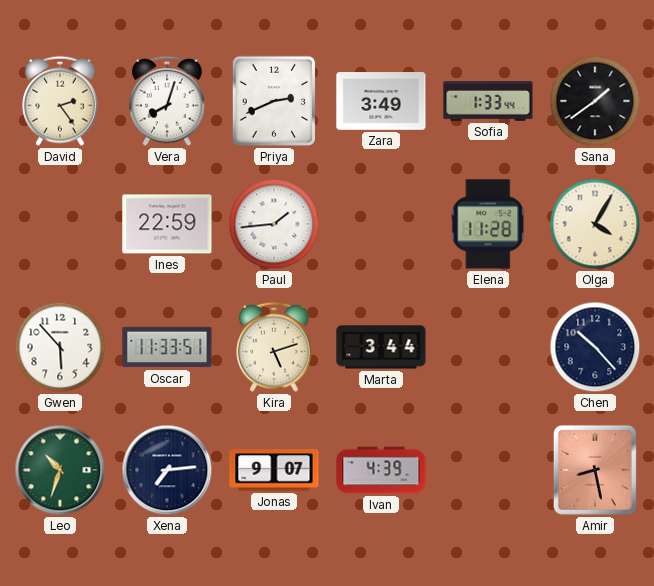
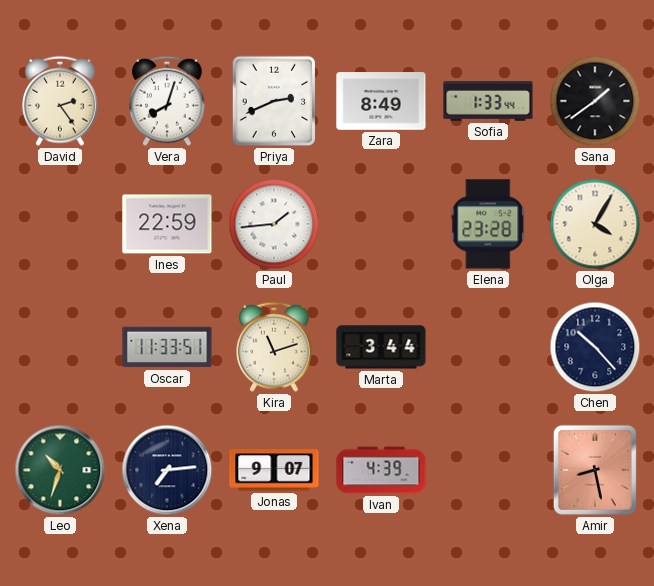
Zara: 3:49 -> 8:49 (381, 101)
Elena: 11:28 -> 23:28 (488, 224)
Gwen: 5:53 -> none (60, 347)
Kira: 5:12 -> 11:12 (274, 347)
